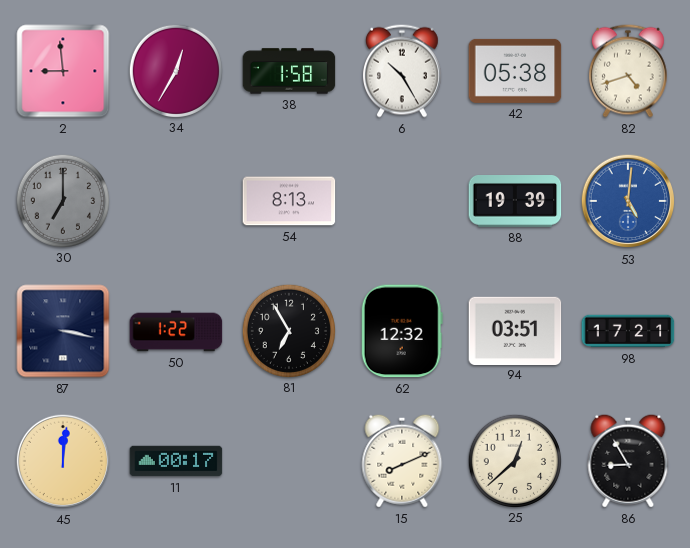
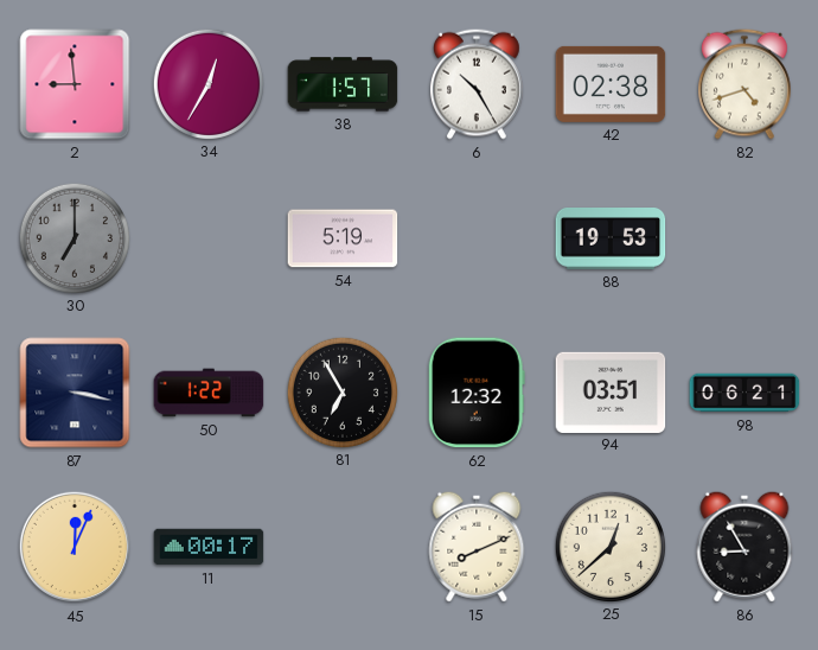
38: 1:58 -> 1:57 (343, 84)
42: 05:38 -> 02:38 (611, 84)
54: 8:13 -> 5:19 (343, 238)
88: 19:39 -> 19:53 (611, 240)
53: 5:01 -> none (628, 201)
98: 17:21 -> 06:21 (744, 393)
45: 12:01 -> 12:04 (75, 547)
